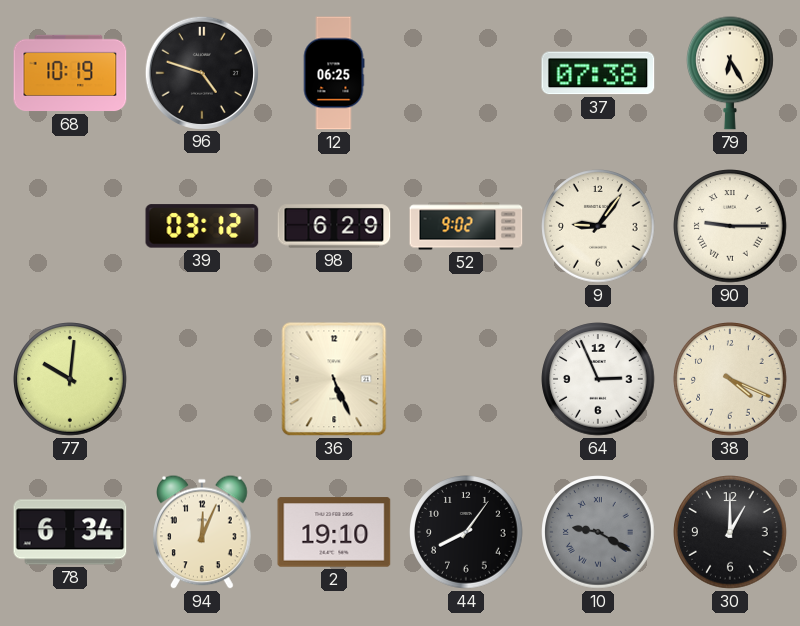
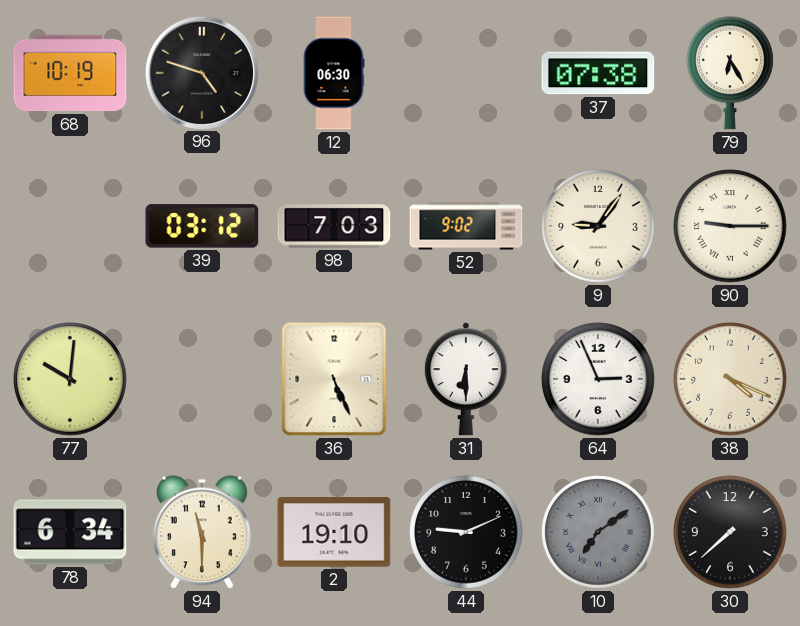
12: 06:25 -> 06:30 (334, 73)
98: 6:29 -> 7:03 (334, 226)
31: none -> 6:30 (466, 379)
94: 12:04 -> 11:30 (203, 532)
44: 8:06 -> 9:11 (466, 532)
10: 9:20 -> 7:09 (598, 532)
30: 1:00 -> 7:38 (730, 532)
